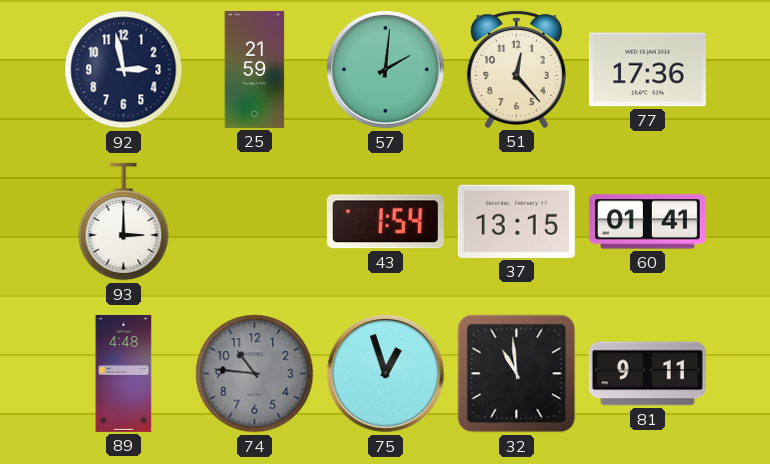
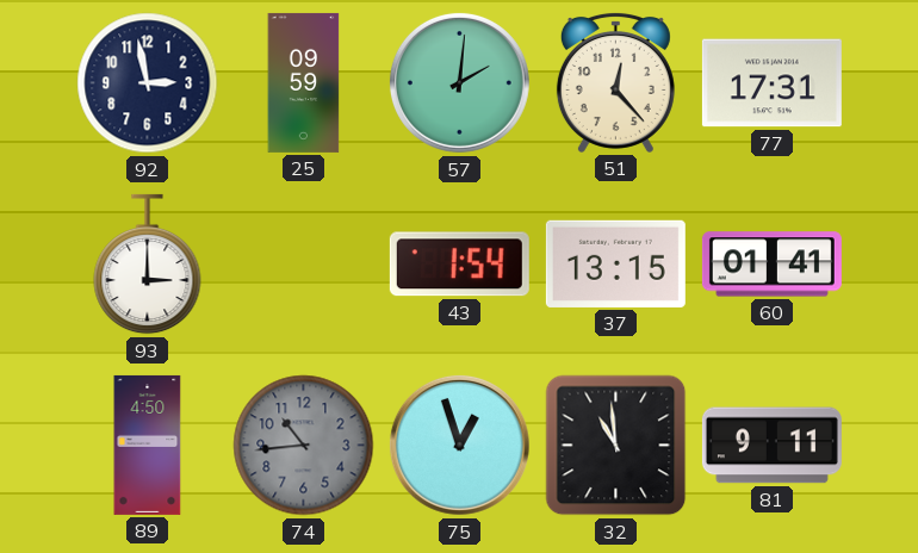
25: 21:59 -> 09:59 (304, 82)
77: 17:36 -> 17:31 (771, 83)
89: 4:48 -> 4:50 (148, 445)
74: 10:46 -> 10:44 (304, 446)
